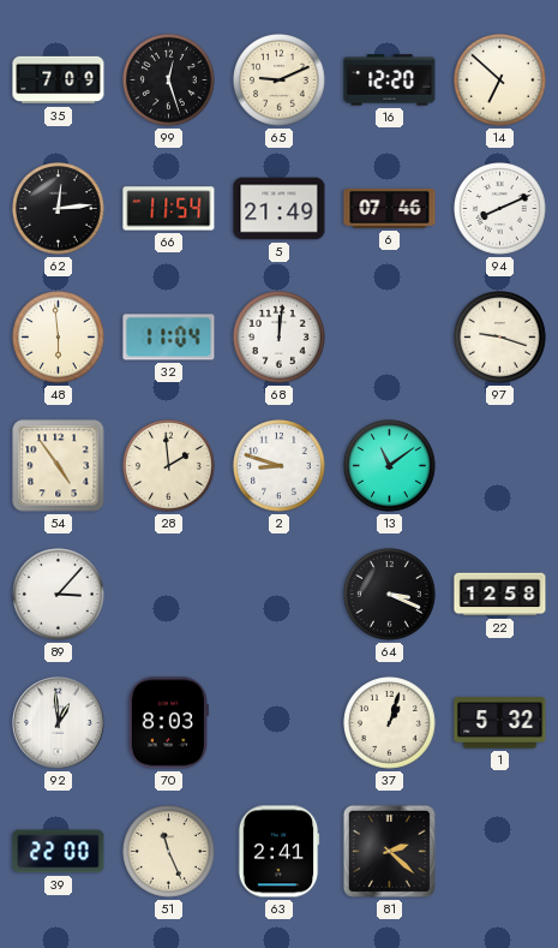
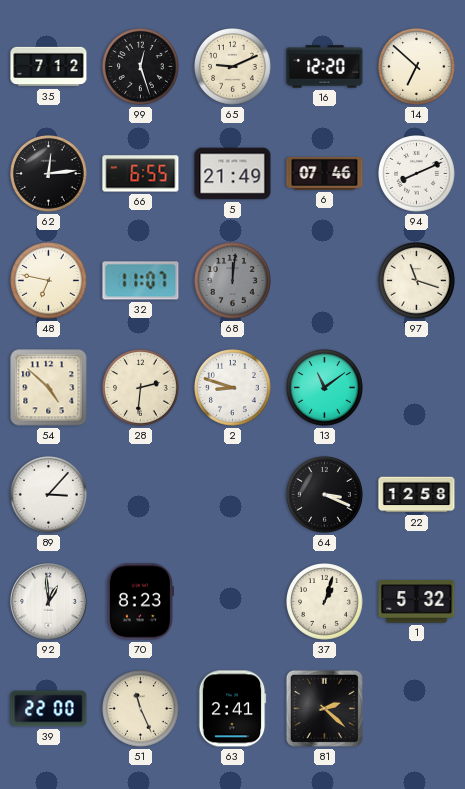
35: 7:09 -> 7:12 (49, 67)
66: 11:54 -> 6:55 (141, 174)
48: 5:59 -> 6:47 (49, 281)
32: 11:04 -> 11:07 (141, 281)
68 dial: white -> grey (233, 281)
97: 9:18 -> 11:18 (417, 281)
54: 4:54 -> 4:52 (49, 388)
28: 1:59 -> 2:31 (141, 388)
70: 8:03 -> 8:23 (140, 602)
